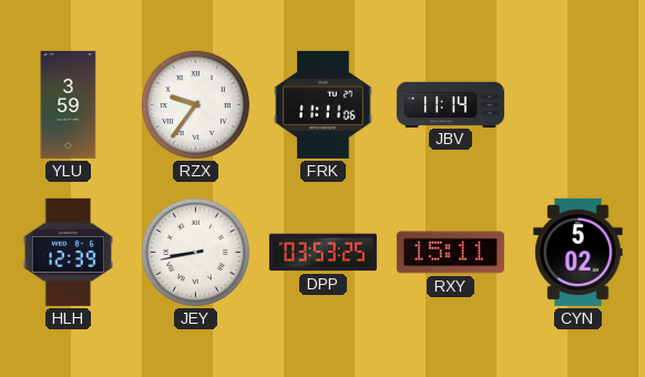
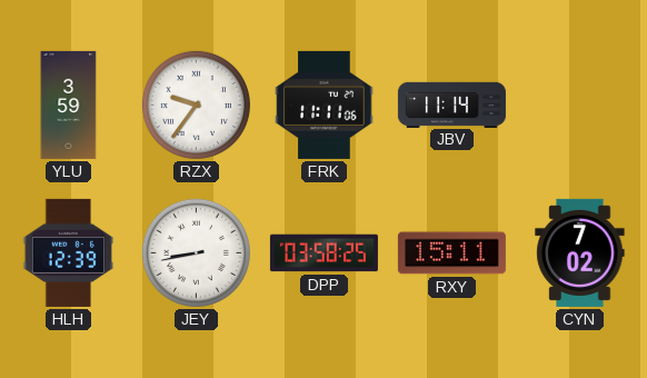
DPP: 03:53 -> 03:58 (323, 253)
CYN: 5:02 -> 7:02 (580, 252)
